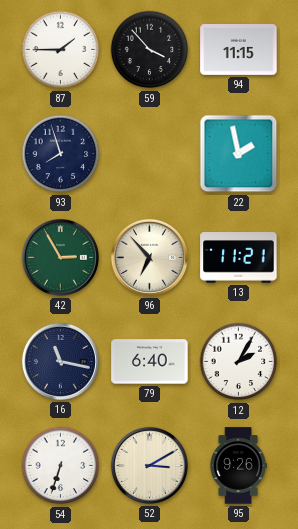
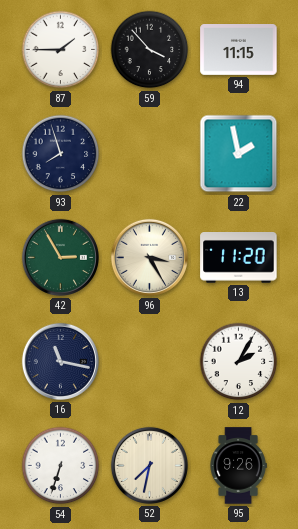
96: 6:53 -> 3:25 (149, 257)
13: 11:21 -> 11:20 (239, 258)
79: 6:40 -> none (150, 362)
52: 3:10 -> 7:32 (149, 465)
